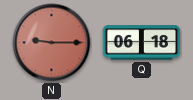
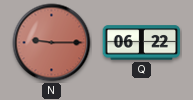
Q: 06:18 -> 06:22 (142, 43)
